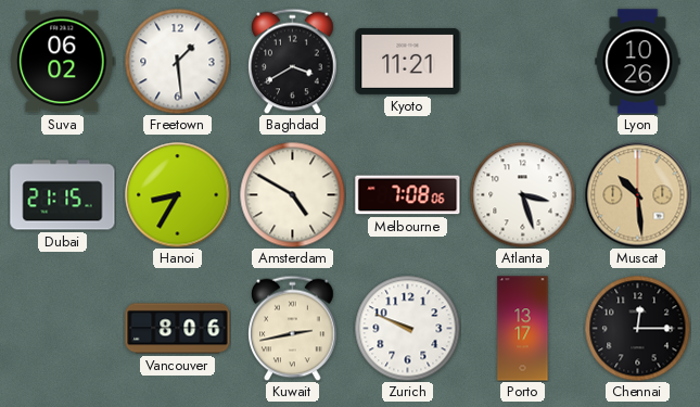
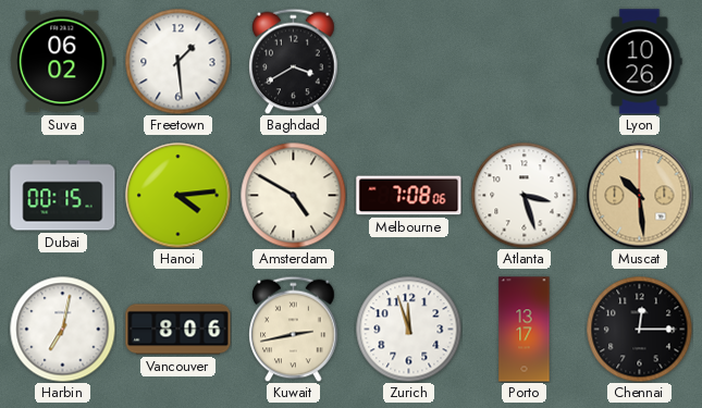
Kyoto: 11:21 -> none (408, 61)
Dubai: 21:15 -> 00:15 (63, 196)
Hanoi: 8:35 -> 4:14 (178, 196)
Harbin: none -> 7:02 (62, 329)
Zurich: 9:49 -> 11:57 (408, 329)
